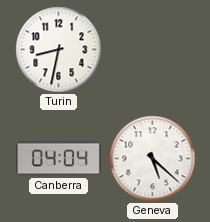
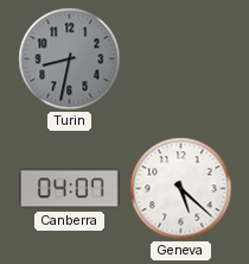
Turin dial: white -> grey (70, 59)
Canberra: 04:04 -> 04:07 (69, 189)
